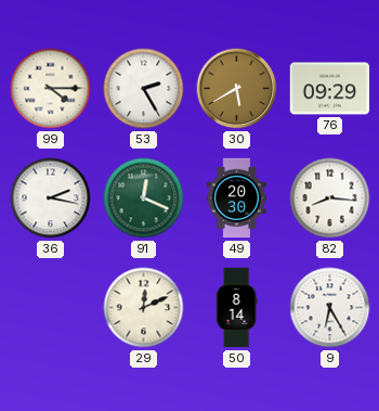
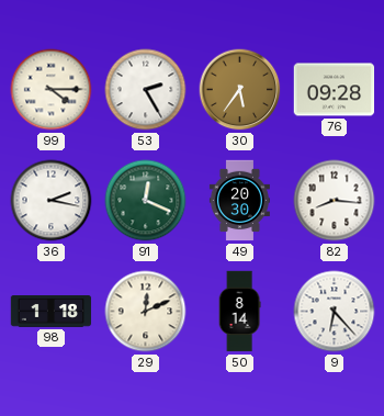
30: 5:40 -> 5:36 (240, 90)
76: 09:29 -> 09:28 (335, 90)
98: none -> 1:18 (52, 312)
9: 6:25 -> 6:23 (335, 312)
